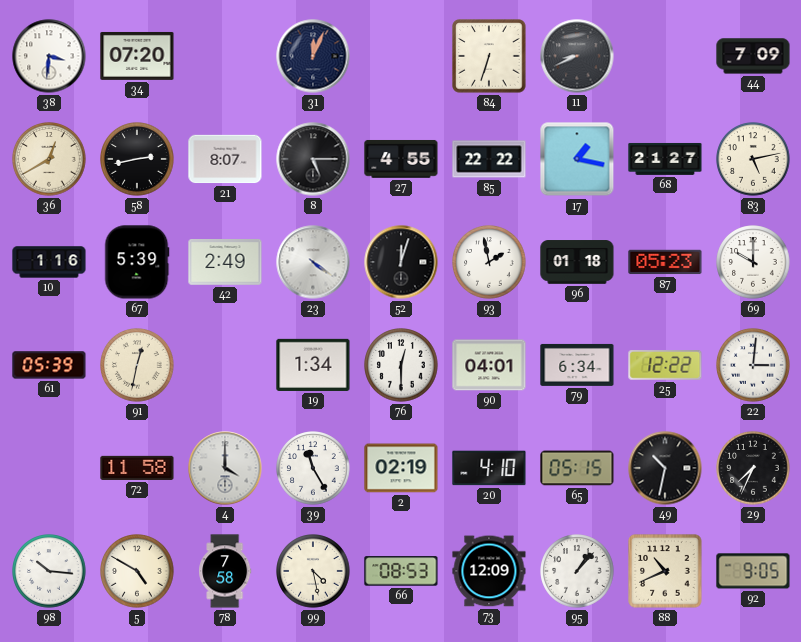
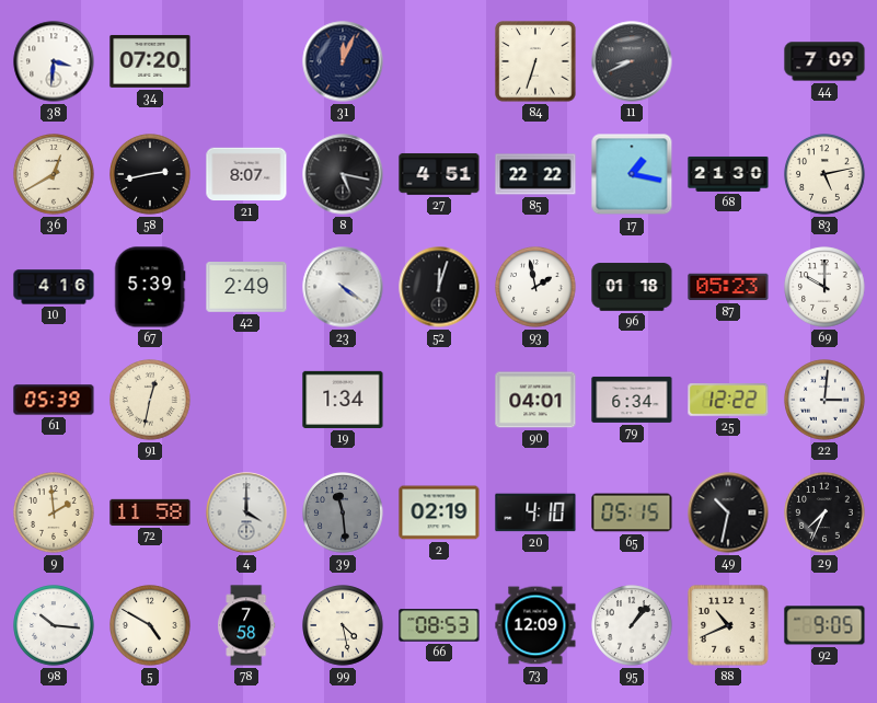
8: 5:15 -> 5:17 (343, 174)
27: 4:55 -> 4:51 (439, 174)
68: 21:27 -> 21:30 (728, 174)
10: 1:16 -> 4:16 (54, 287)
76: 12:30 -> none (401, 365)
9: none -> 1:59 (54, 512)
39: 11:25 -> 11:29 (343, 512)
39 dial: white -> grey (343, 512)
